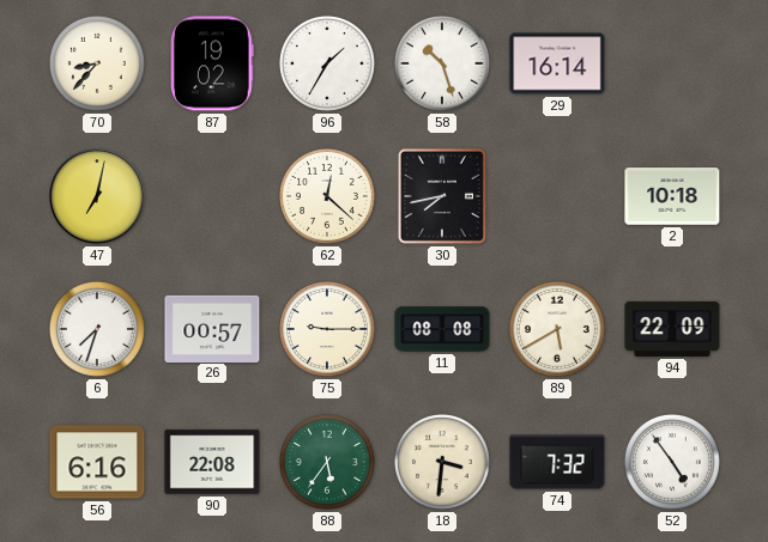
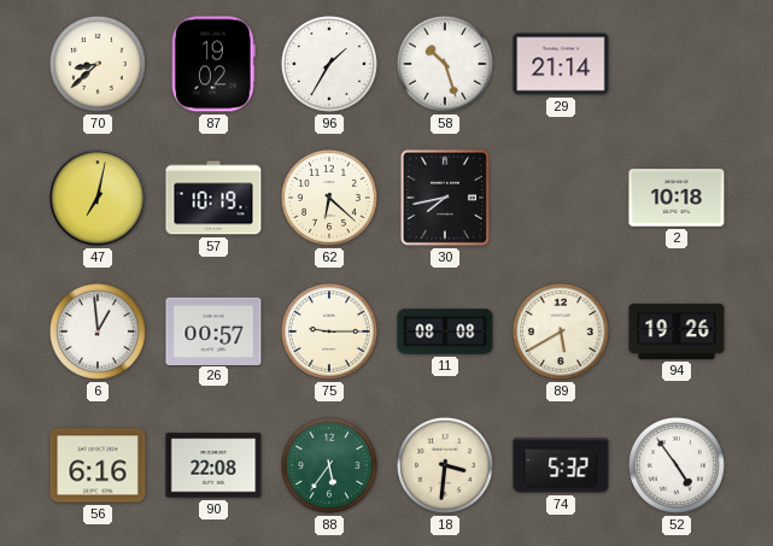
70: 8:37 -> 8:38 (98, 64)
29: 16:14 -> 21:14 (561, 64)
57: none -> 10:19 (213, 198)
62: 12:22 -> 6:22 (329, 198)
6: 7:33 -> 12:59 (98, 331)
94: 22:09 -> 19:26 (677, 331)
74: 7:32 -> 5:32 (561, 465)
